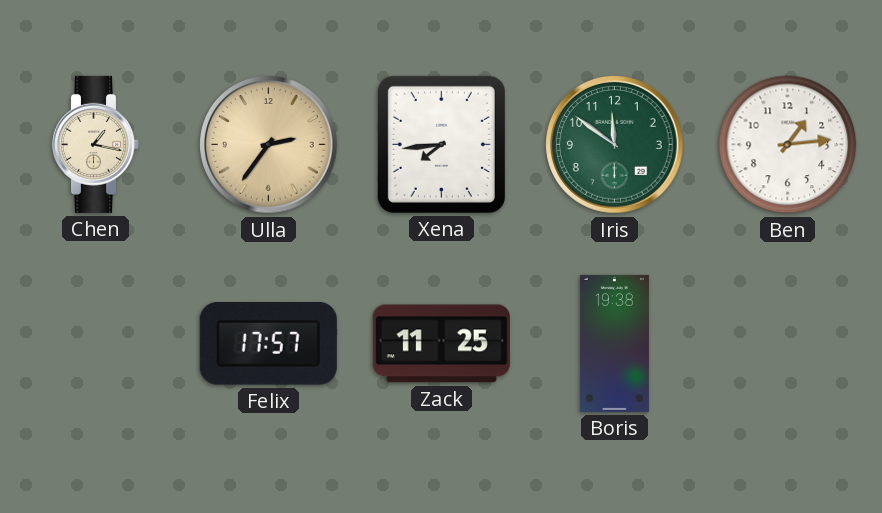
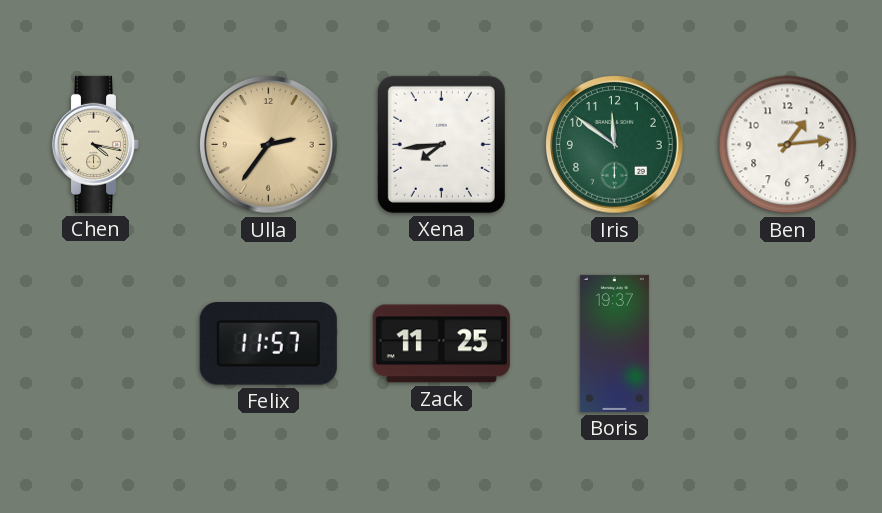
Chen: 1:17 -> 4:17 (95, 144)
Felix: 17:57 -> 11:57 (268, 344)
Boris: 19:38 -> 19:37 (614, 343)
